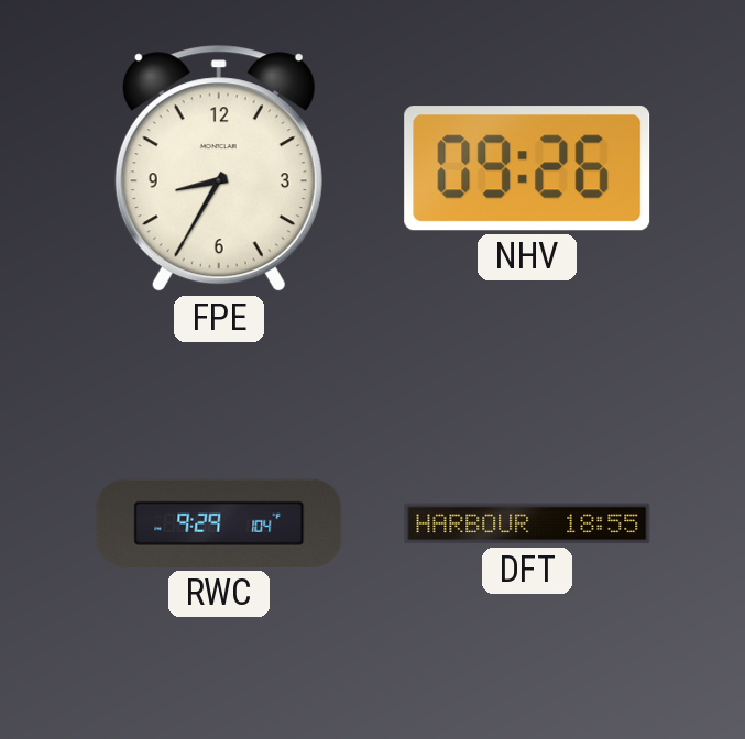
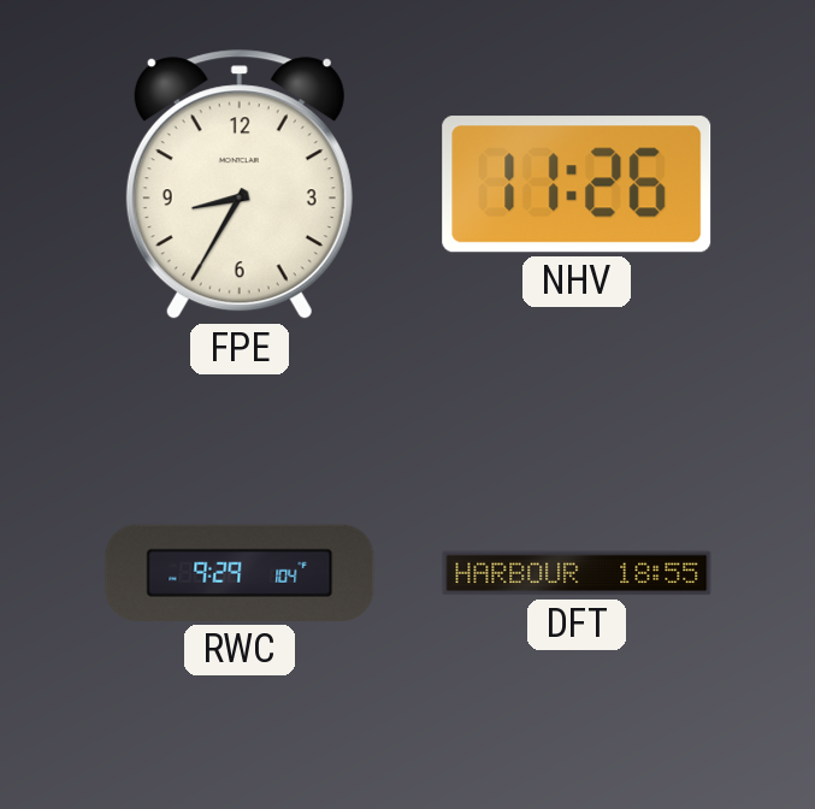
NHV: 09:26 -> 11:26 (577, 184)
